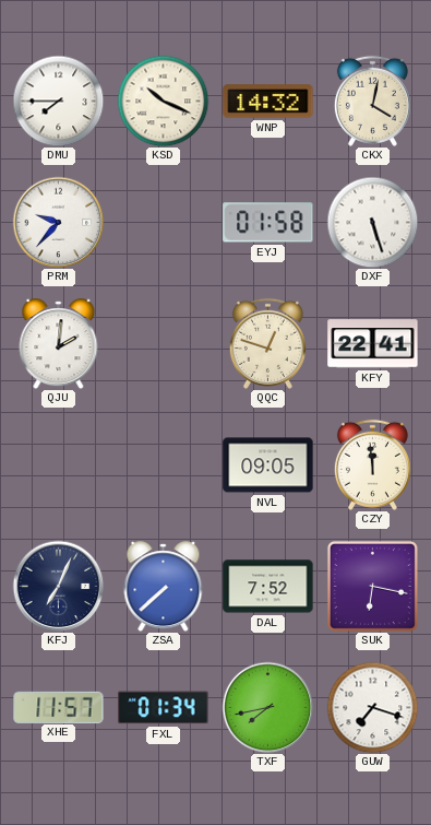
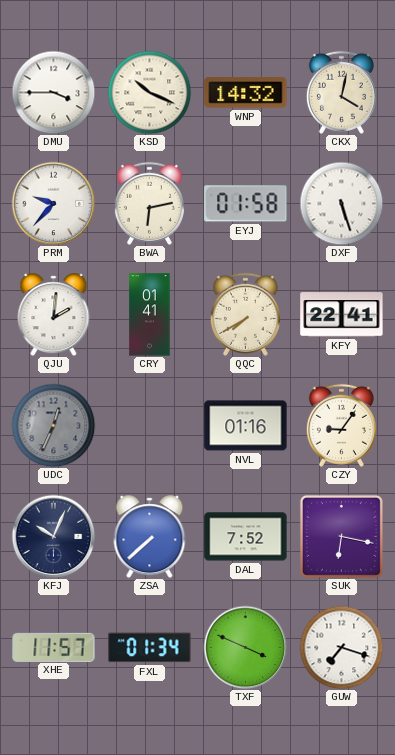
DMU: 7:45 -> 3:45 (53, 92)
BWA: none -> 6:13 (149, 203)
CRY: none -> 01:41 (150, 315)
QQC: 12:48 -> 7:40 (245, 314)
UDC: none -> 12:34 (53, 425)
NVL: 09:05 -> 01:16 (246, 426)
CZY: 11:59 -> 9:06 (341, 425)
KFJ: 7:04 -> 10:04 (53, 536)
TXF: 7:43 -> 3:49 (245, 647)
